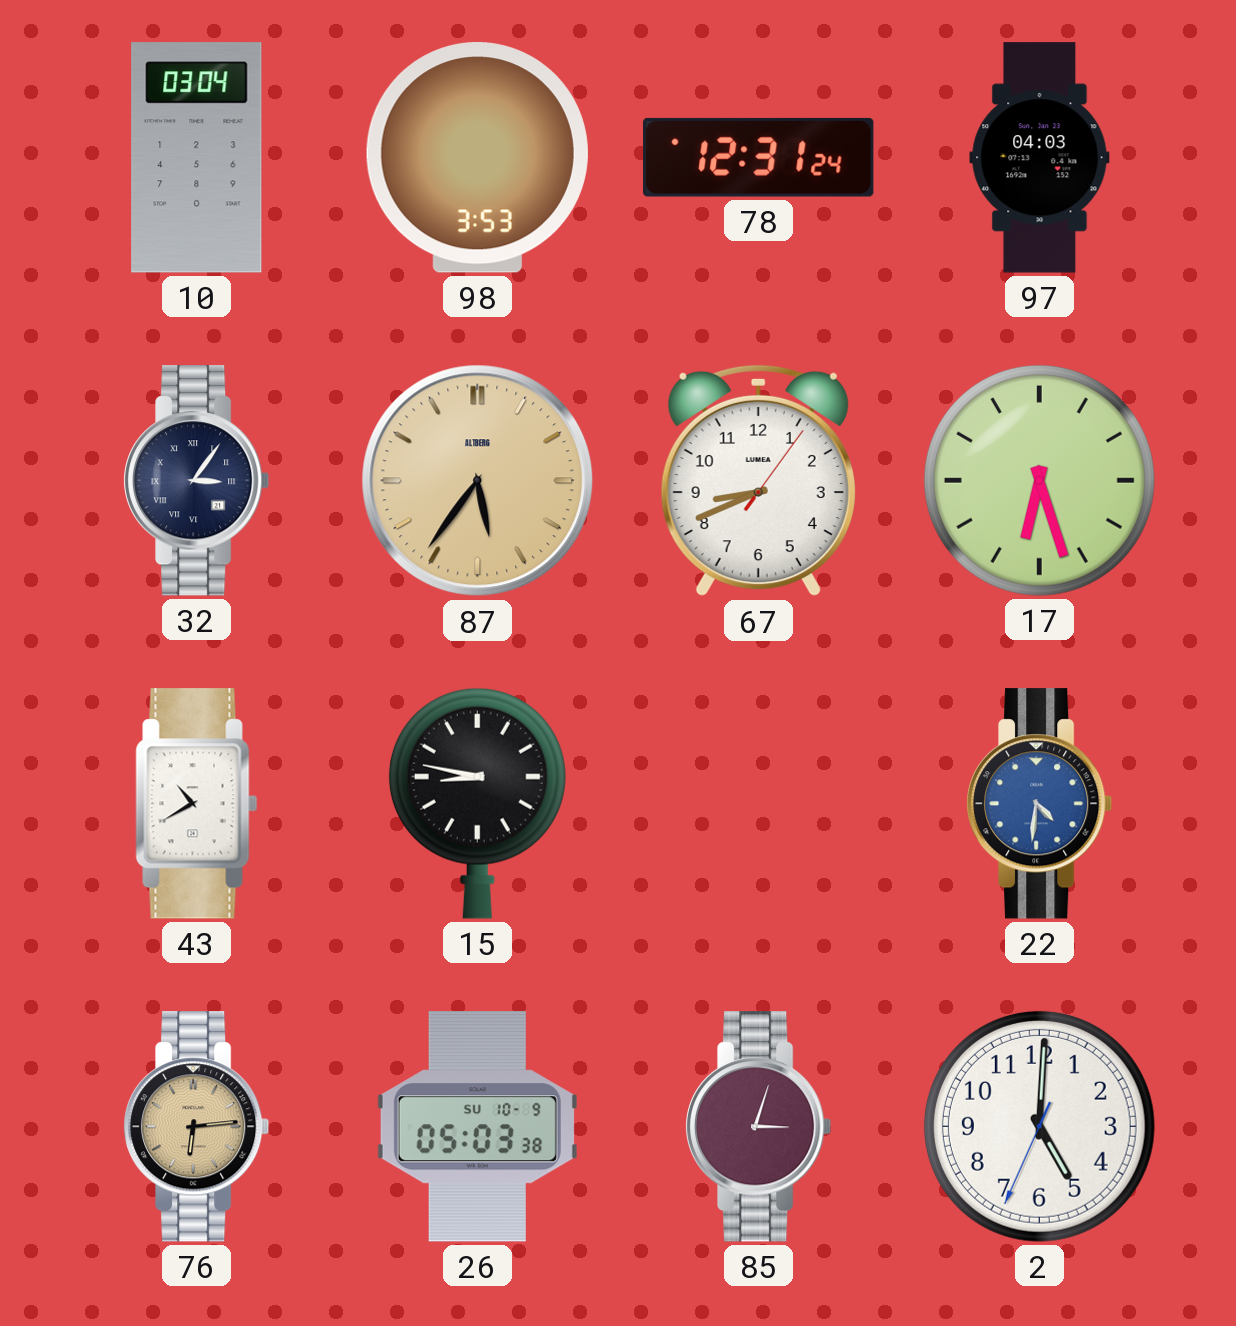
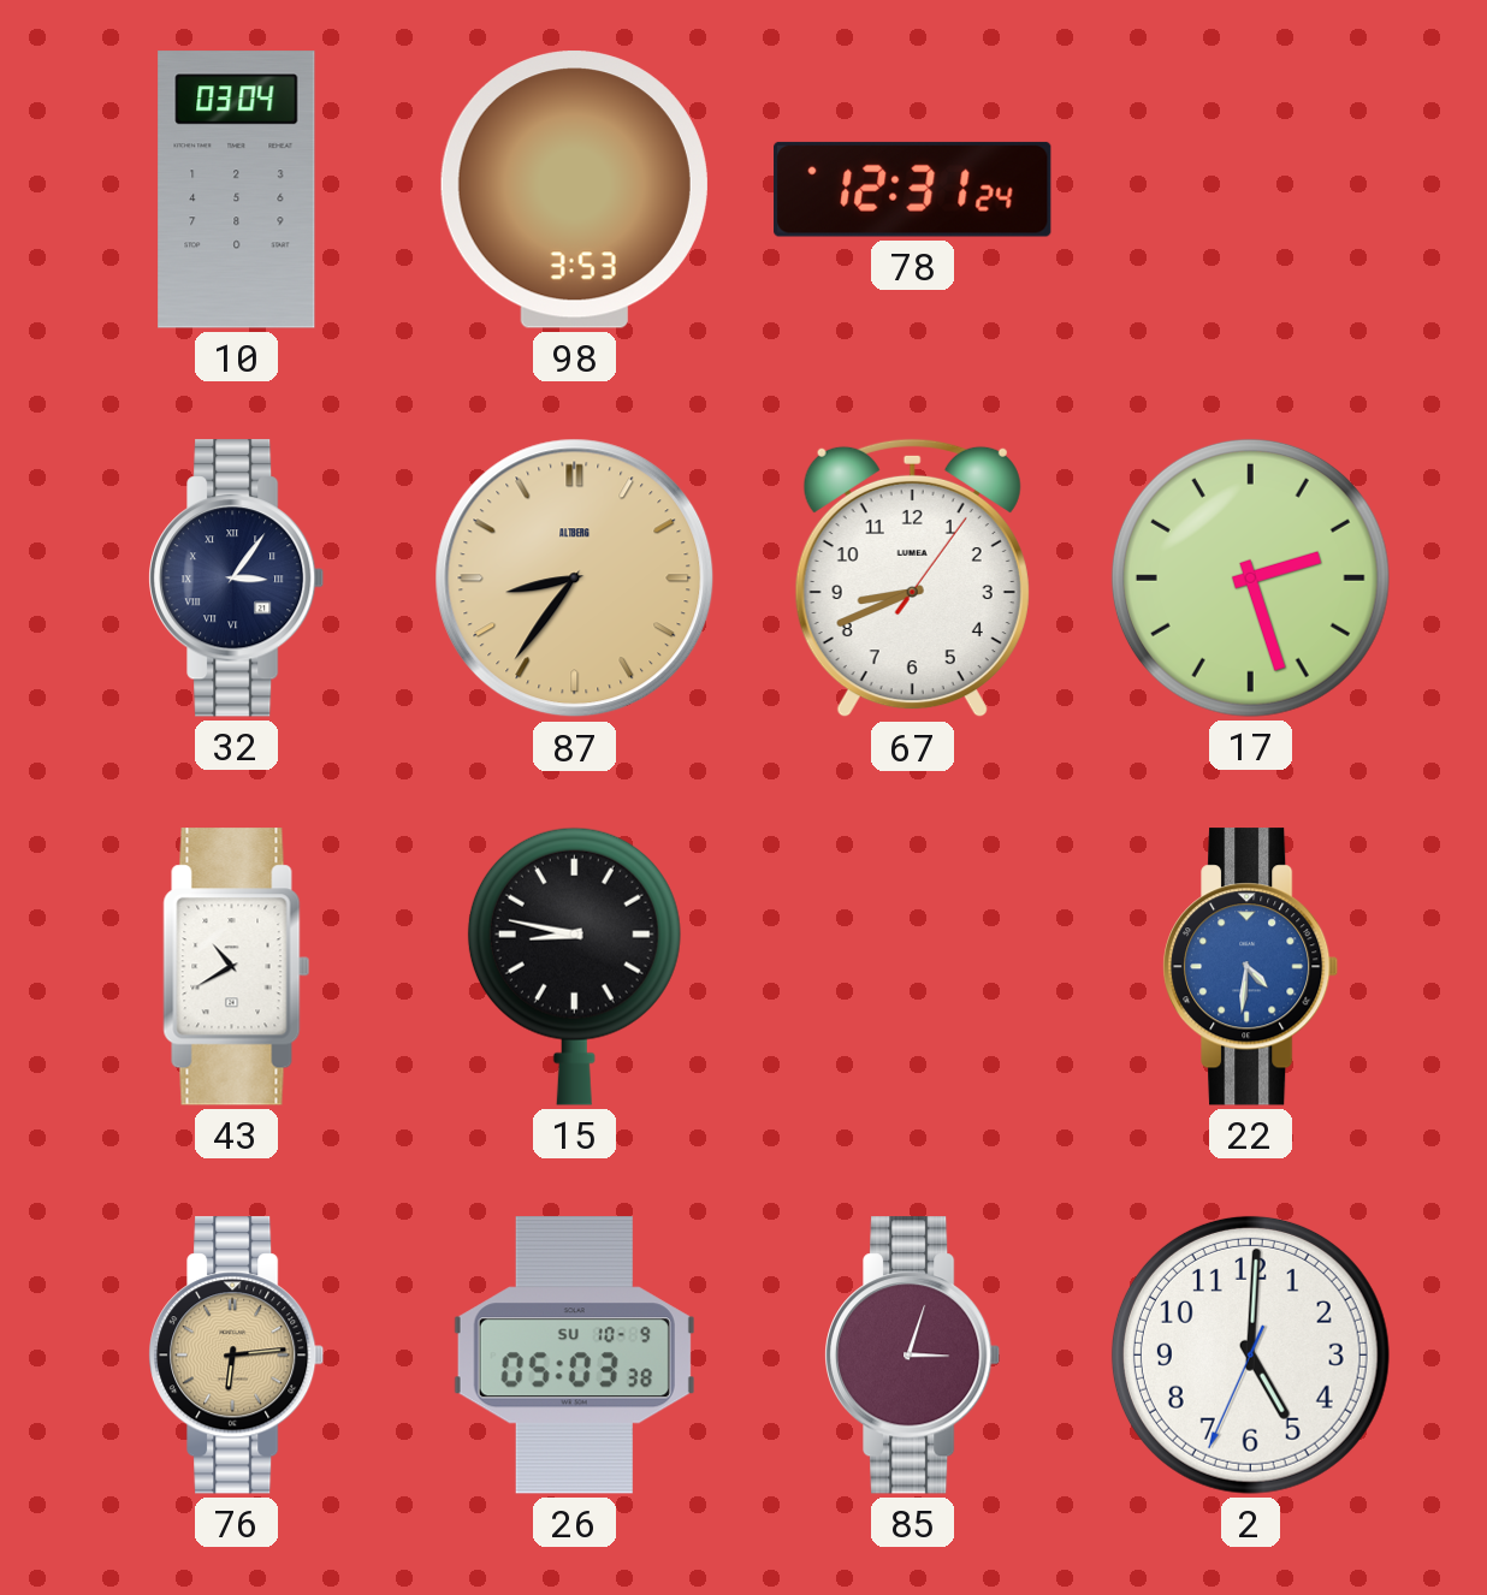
97: 04:03 -> none (1040, 158)
87: 5:36 -> 8:36 (575, 579)
17: 6:27 -> 2:27 (1250, 577)
